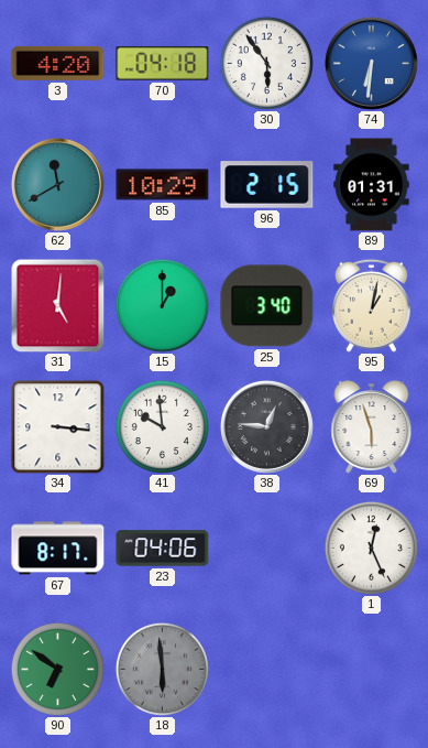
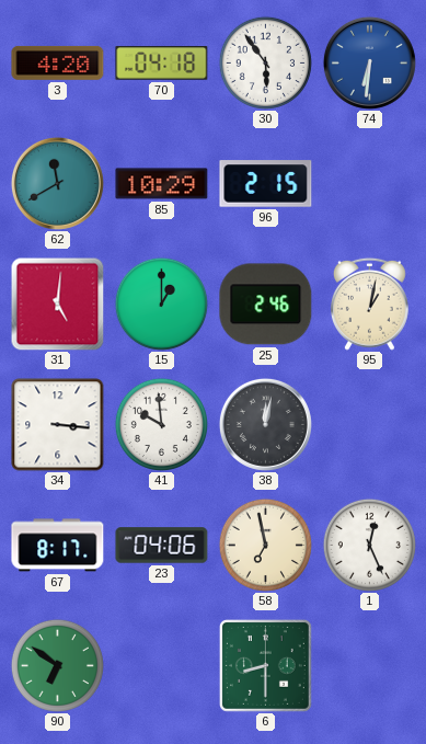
89: 01:31 -> none (372, 185)
25: 3:40 -> 2:46 (266, 305)
38: 12:46 -> 12:02 (265, 424)
69: 5:57 -> none (372, 426)
58: none -> 6:58 (265, 545)
18: 5:59 -> none (162, 669)
6: none -> 8:30 (265, 665)
